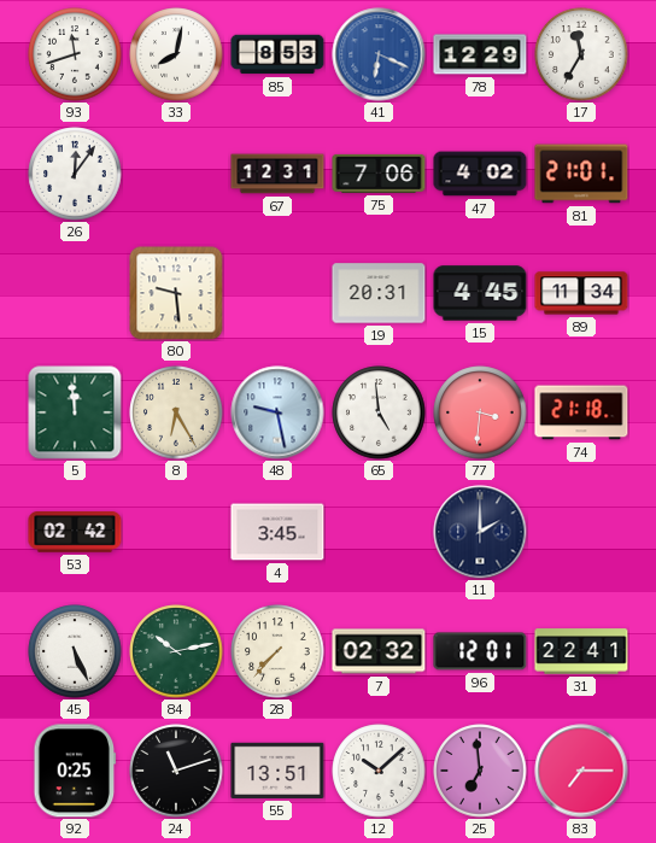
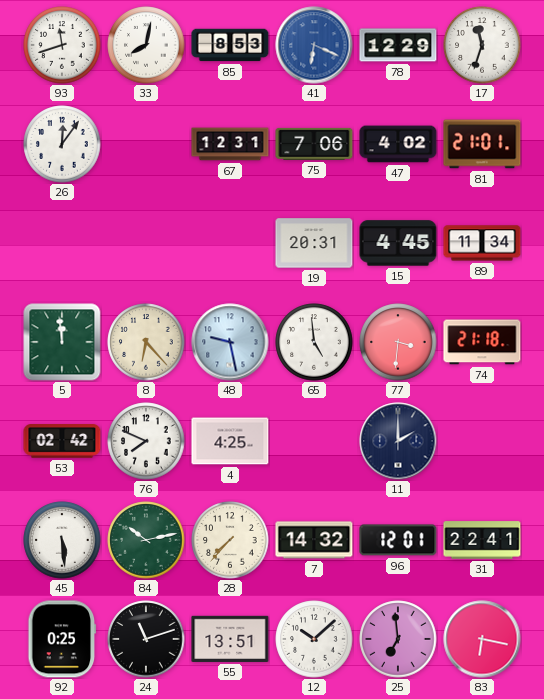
17: 11:35 -> 11:33 (482, 45)
80: 9:29 -> none (176, 293)
8: 6:25 -> 6:23 (146, 342)
76: none -> 7:49 (146, 441)
4: 3:45 -> 4:25 (230, 441)
45: 5:26 -> 5:29 (62, 540)
7: 02:32 -> 14:32 (314, 540)
83: 7:15 -> 6:17 (482, 639)
